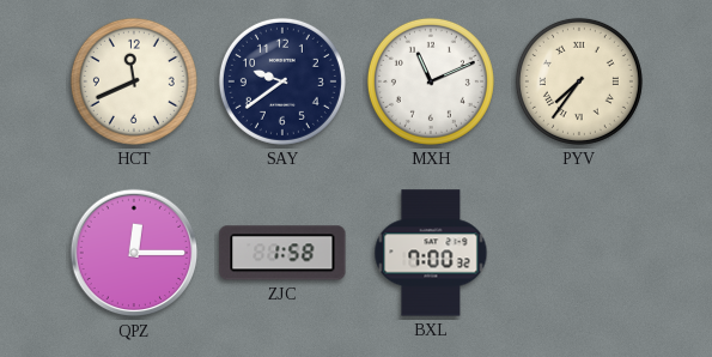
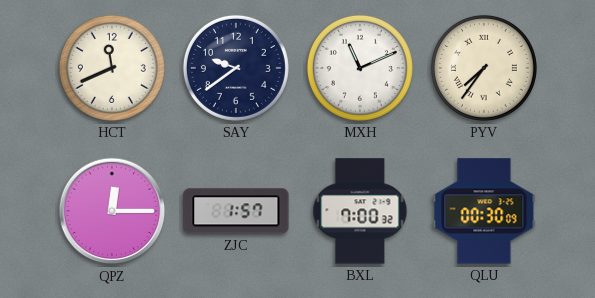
ZJC: 1:58 -> 1:57 (236, 211)
QLU: none -> 00:30 (484, 211)
